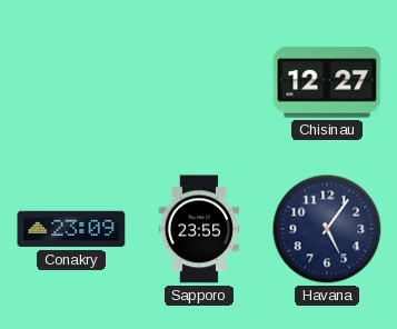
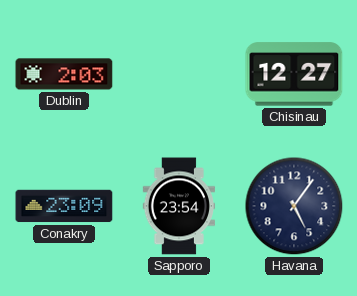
Dublin: none -> 2:03 (64, 74)
Sapporo: 23:55 -> 23:54 (178, 206)
